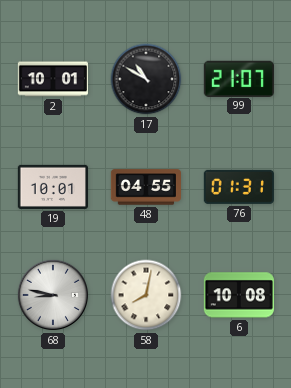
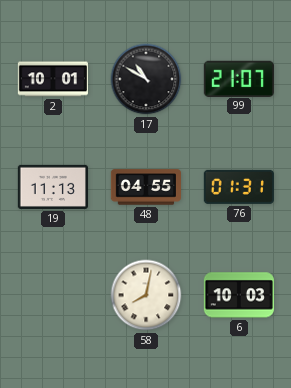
19: 10:01 -> 11:13 (52, 187)
68: 8:47 -> none (53, 295)
6: 10:08 -> 10:03 (238, 295)
